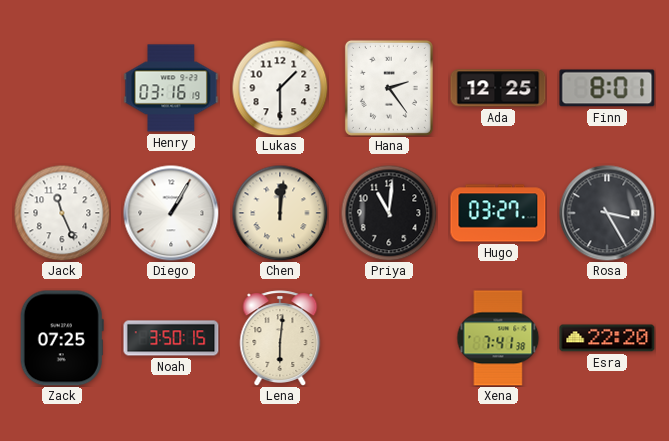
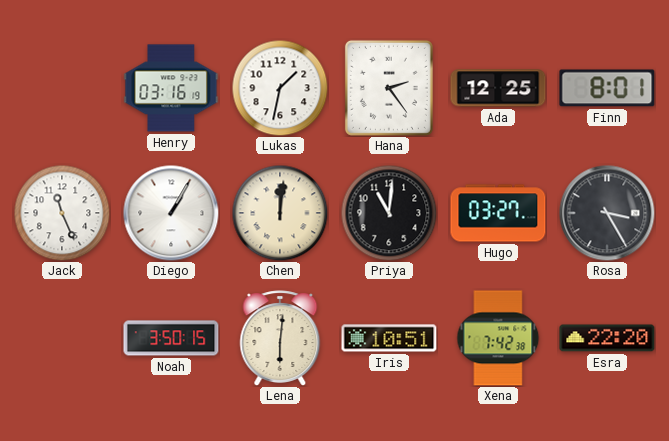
Lukas: 1:30 -> 1:32 (280, 88)
Zack: 07:25 -> none (62, 338)
Iris: none -> 10:51 (389, 338)
Xena: 7:41 -> 7:42 (498, 338)
